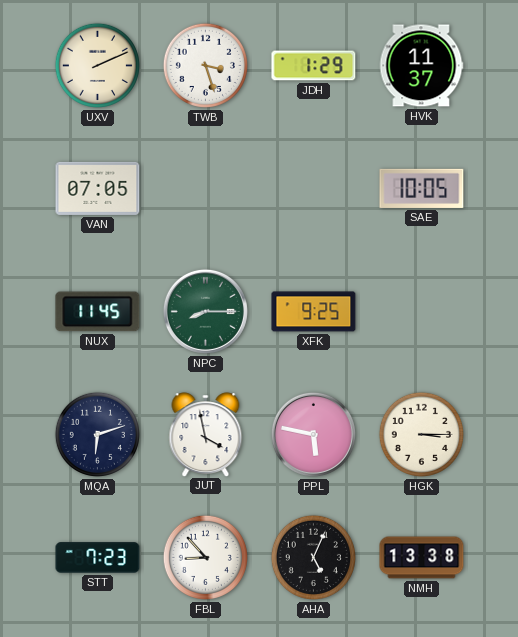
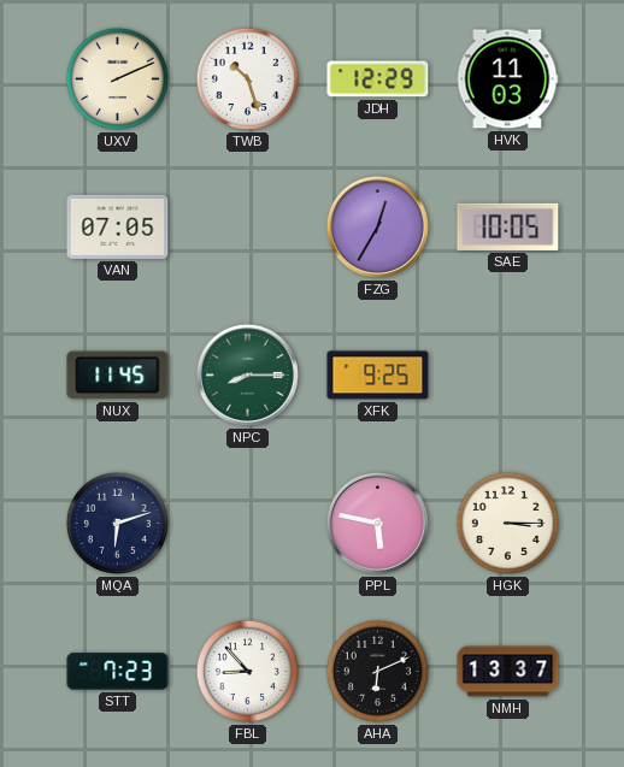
TWB: 3:27 -> 10:27 (247, 78)
JDH: 1:29 -> 12:29 (378, 79)
HVK: 11:37 -> 11:03 (507, 79)
FZG: none -> 12:35 (377, 226)
JUT: 3:58 -> none (206, 434)
AHA: 5:04 -> 6:11 (377, 671)
NMH: 13:38 -> 13:37 (508, 672)
